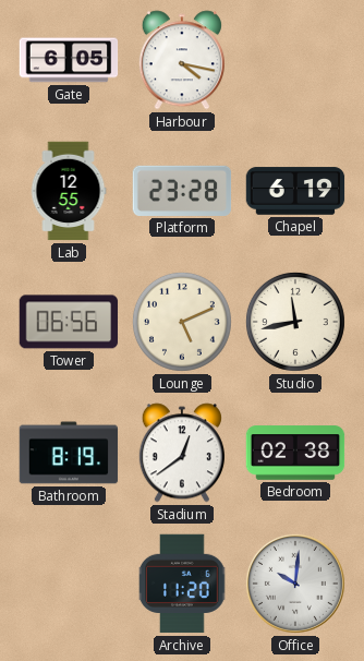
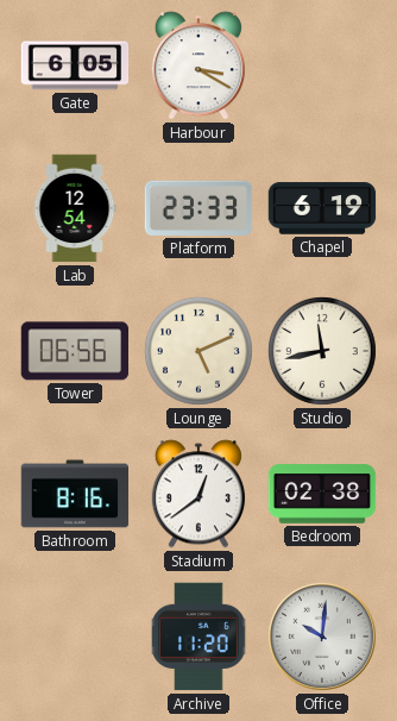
Harbour: 4:17 -> 3:20 (198, 65)
Lab: 12:55 -> 12:54 (75, 208)
Platform: 23:28 -> 23:33 (198, 208)
Bathroom: 8:19 -> 8:16 (75, 494)
